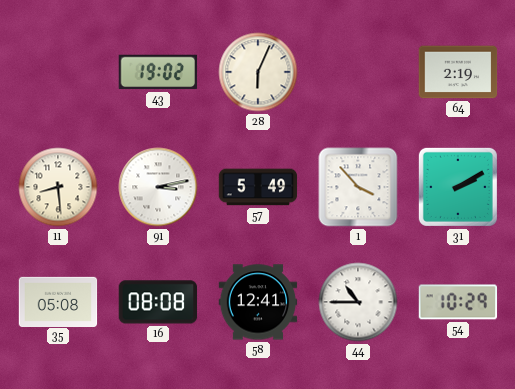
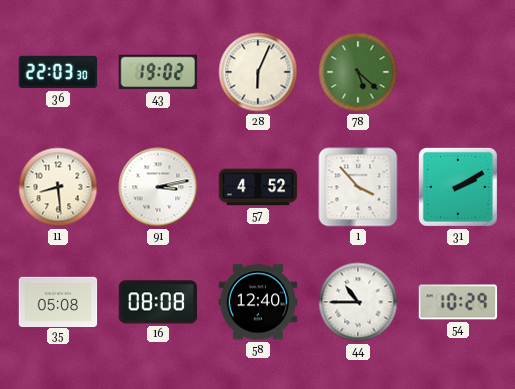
36: none -> 22:03 (58, 72)
78: none -> 5:22 (358, 72)
64: 2:19 -> none (458, 72)
57: 5:49 -> 4:52 (258, 187)
58: 12:41 -> 12:40 (258, 302)
